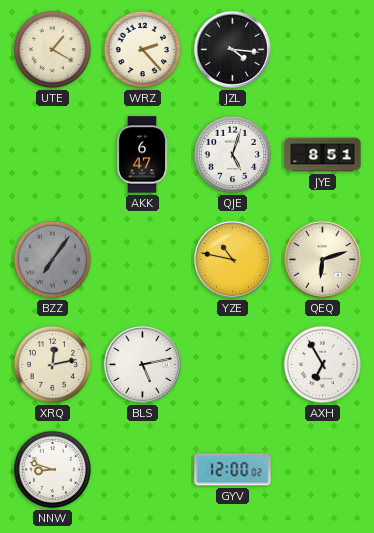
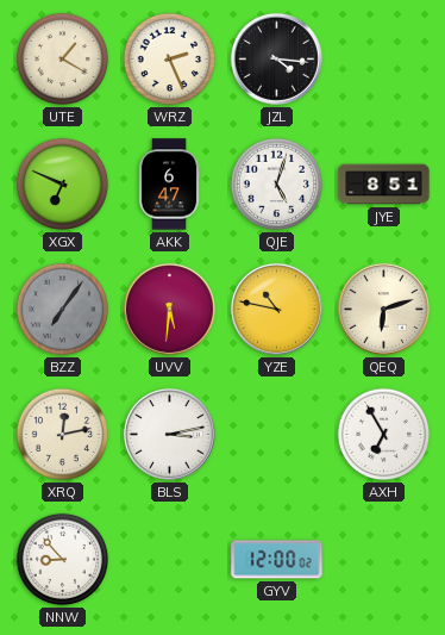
WRZ: 2:23 -> 2:26 (170, 60)
XGX: none -> 6:49 (63, 185)
UVV: none -> 5:31 (169, 309)
BLS: 5:13 -> 3:13 (169, 434)
NNW: 8:48 -> 8:53 (63, 560)
